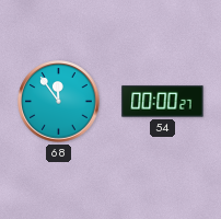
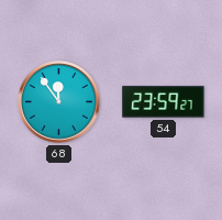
54: 00:00 -> 23:59 (164, 102)
